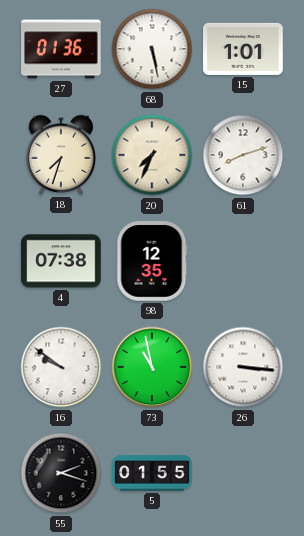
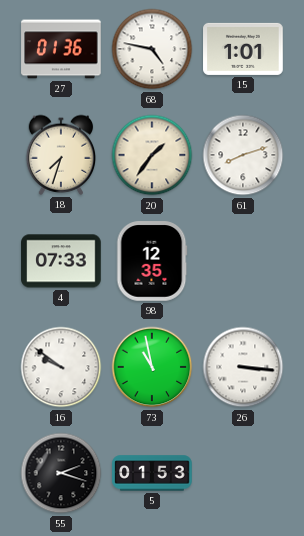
68: 5:28 -> 4:47 (152, 49)
20: 7:34 -> 1:36 (152, 155)
4: 07:38 -> 07:33 (61, 261)
5: 01:55 -> 01:53 (152, 473)
